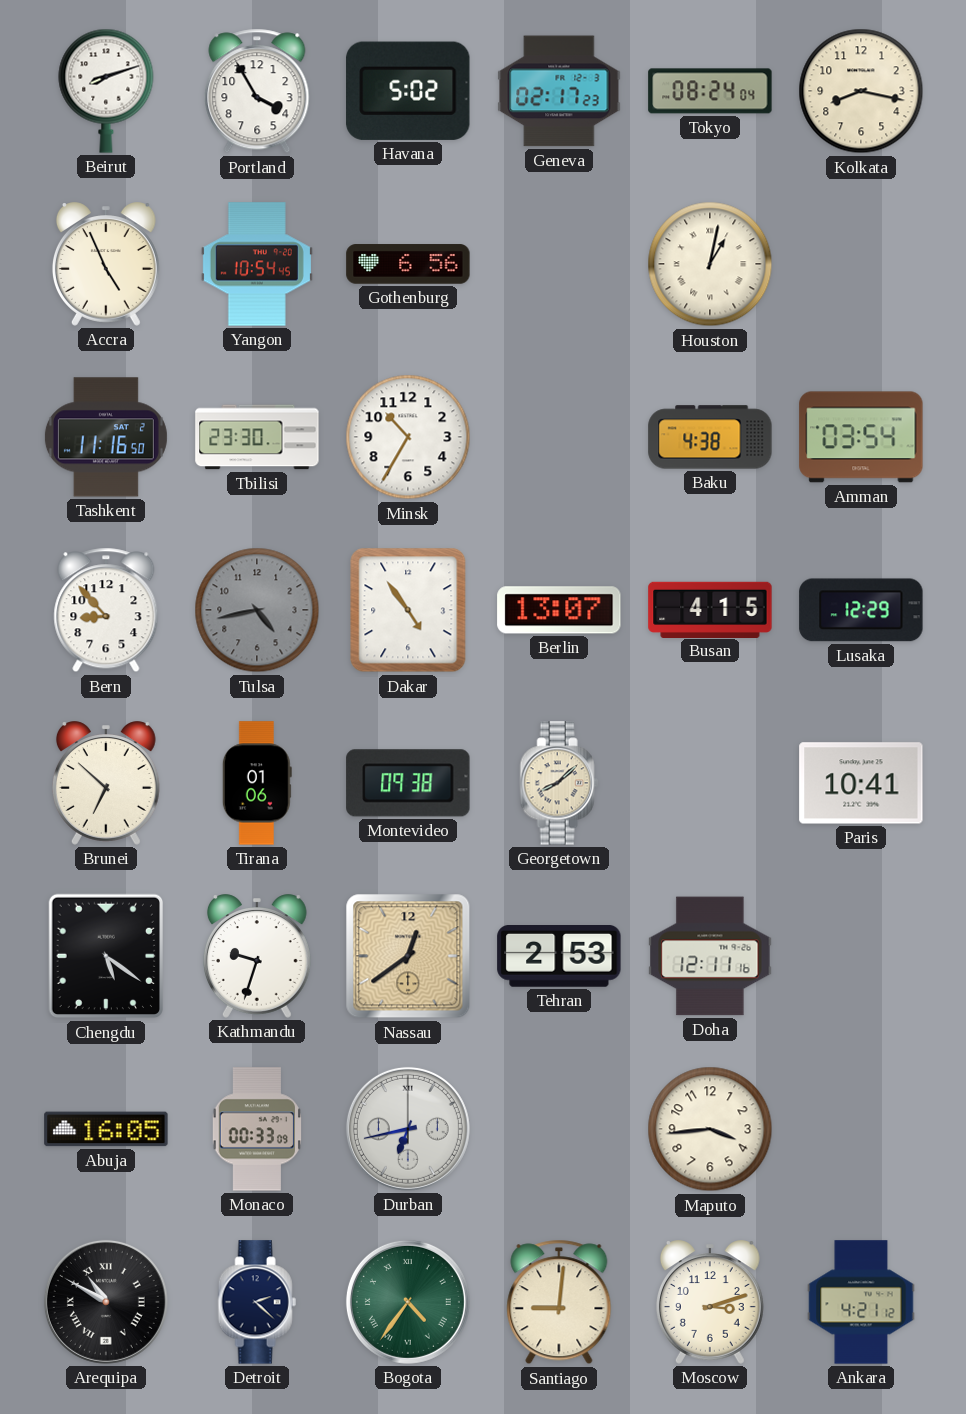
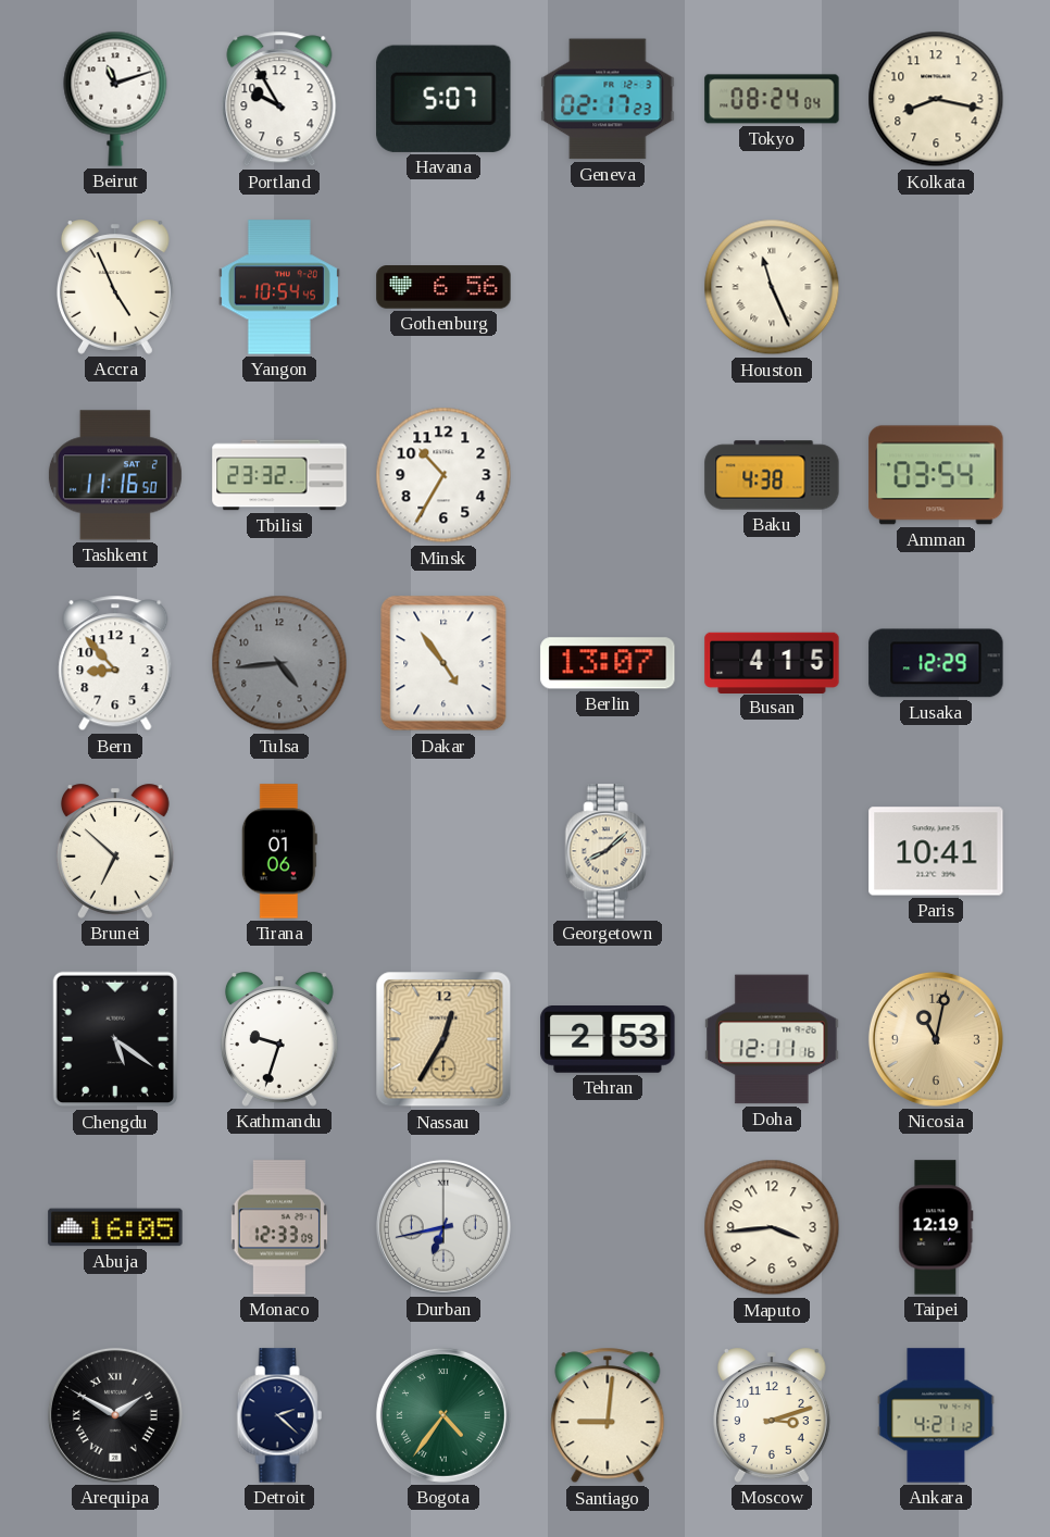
Beirut: 8:12 -> 11:12 (115, 99)
Portland: 3:55 -> 9:55 (279, 99)
Havana: 5:02 -> 5:07 (443, 99)
Houston: 1:02 -> 11:26 (772, 287)
Tbilisi: 23:30 -> 23:32 (279, 475)
Tulsa: 4:43 -> 4:44 (279, 663)
Montevideo: 09:38 -> none (408, 783)
Nassau: 12:39 -> 12:35 (443, 1039)
Nicosia: none -> 11:02 (936, 1039)
Monaco: 00:33 -> 12:33 (278, 1227)
Taipei: none -> 12:19 (936, 1227)
Arequipa: 10:50 -> 1:50 (115, 1415)
